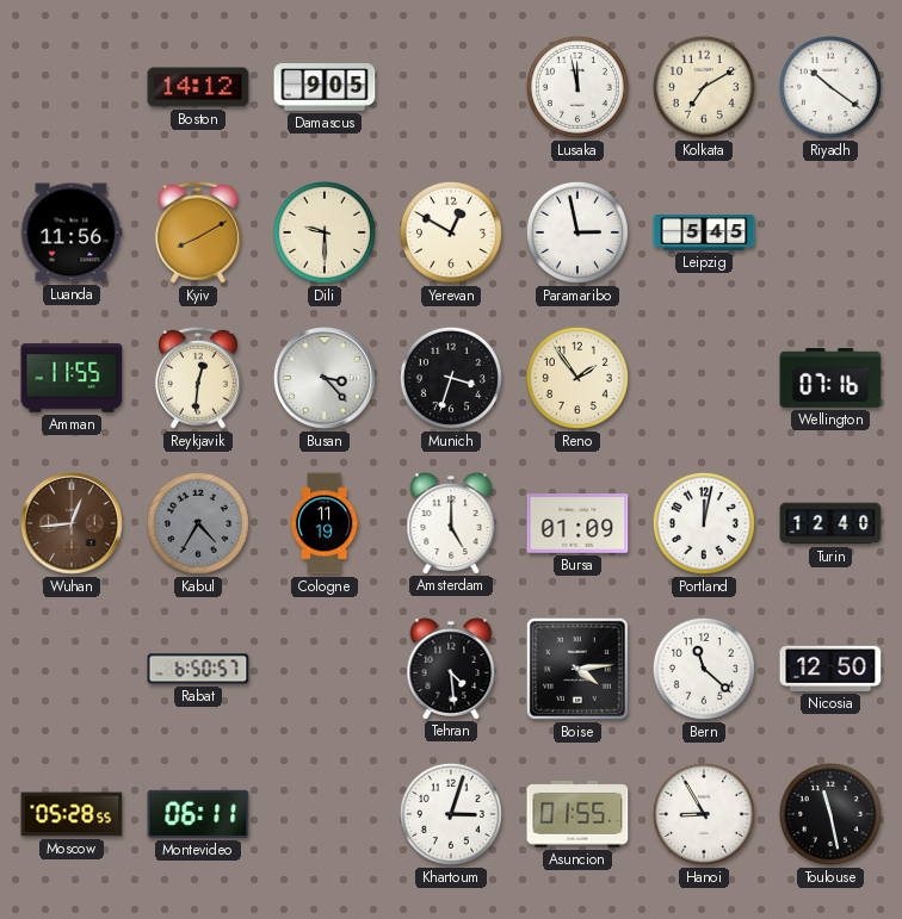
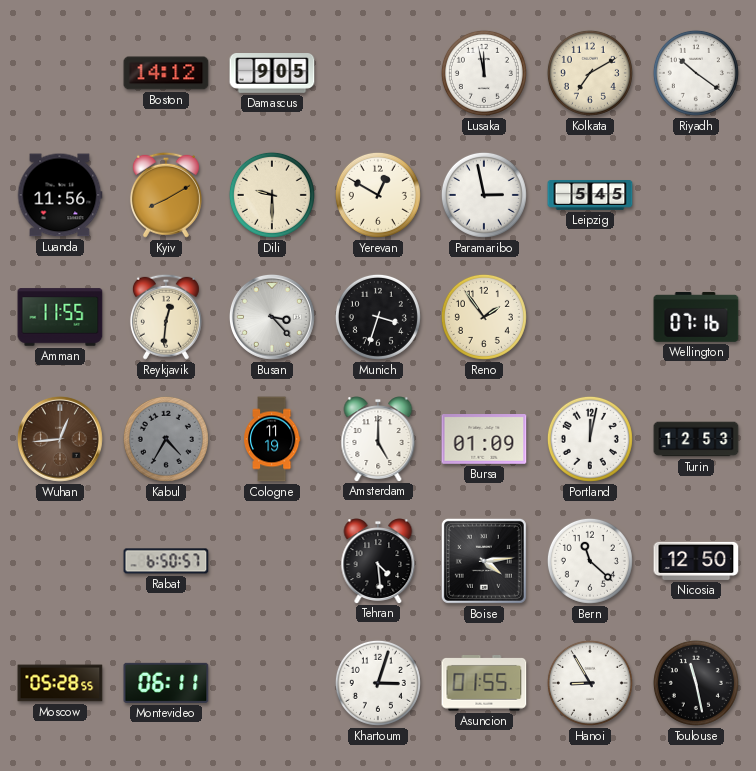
Turin: 12:40 -> 12:53 (696, 439)
